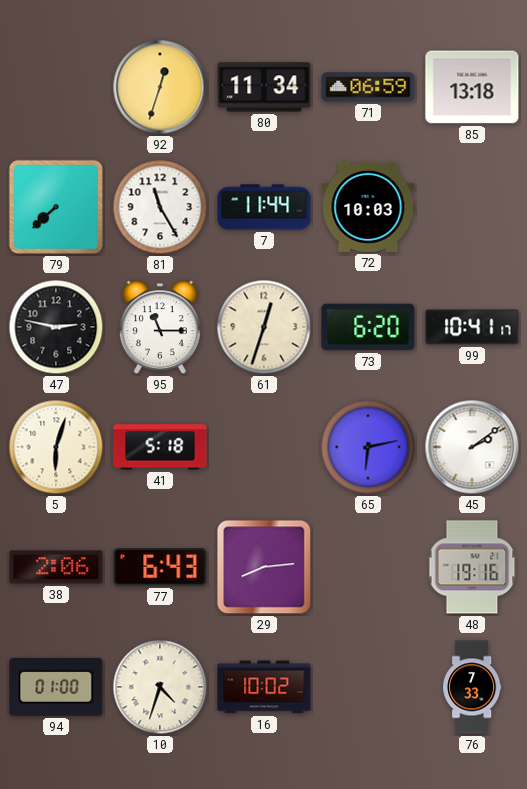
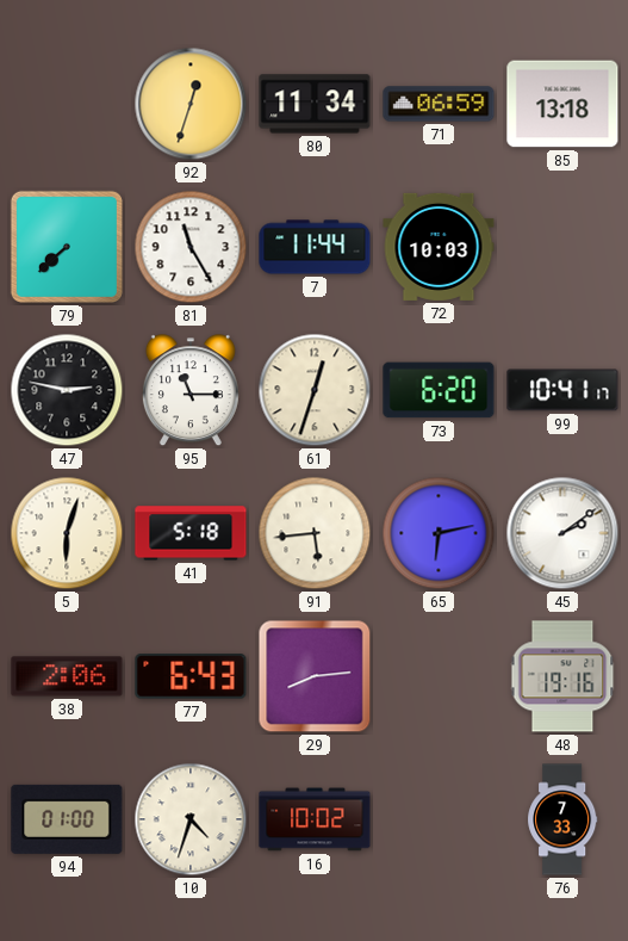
91: none -> 5:44 (315, 533)
